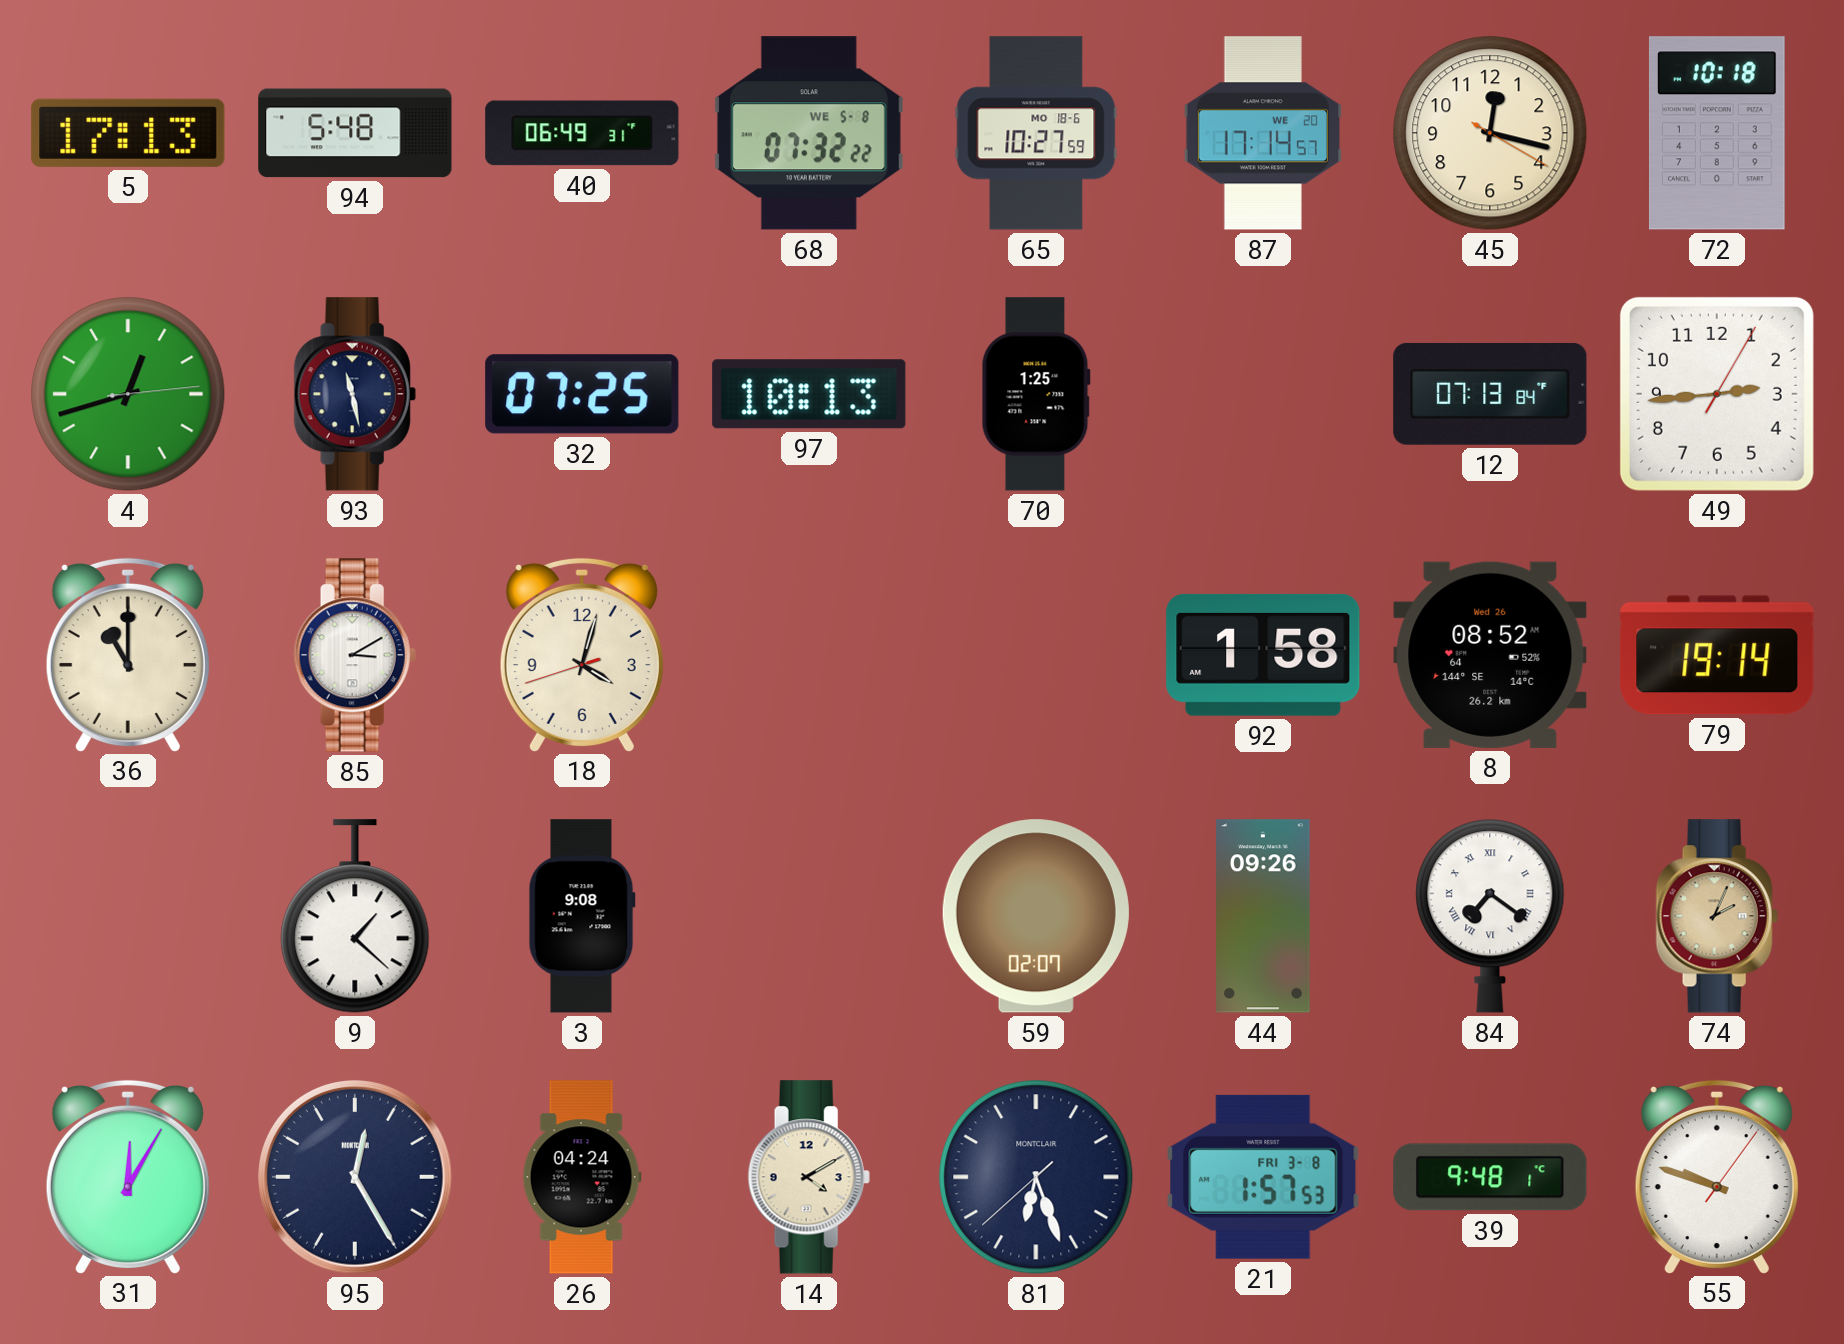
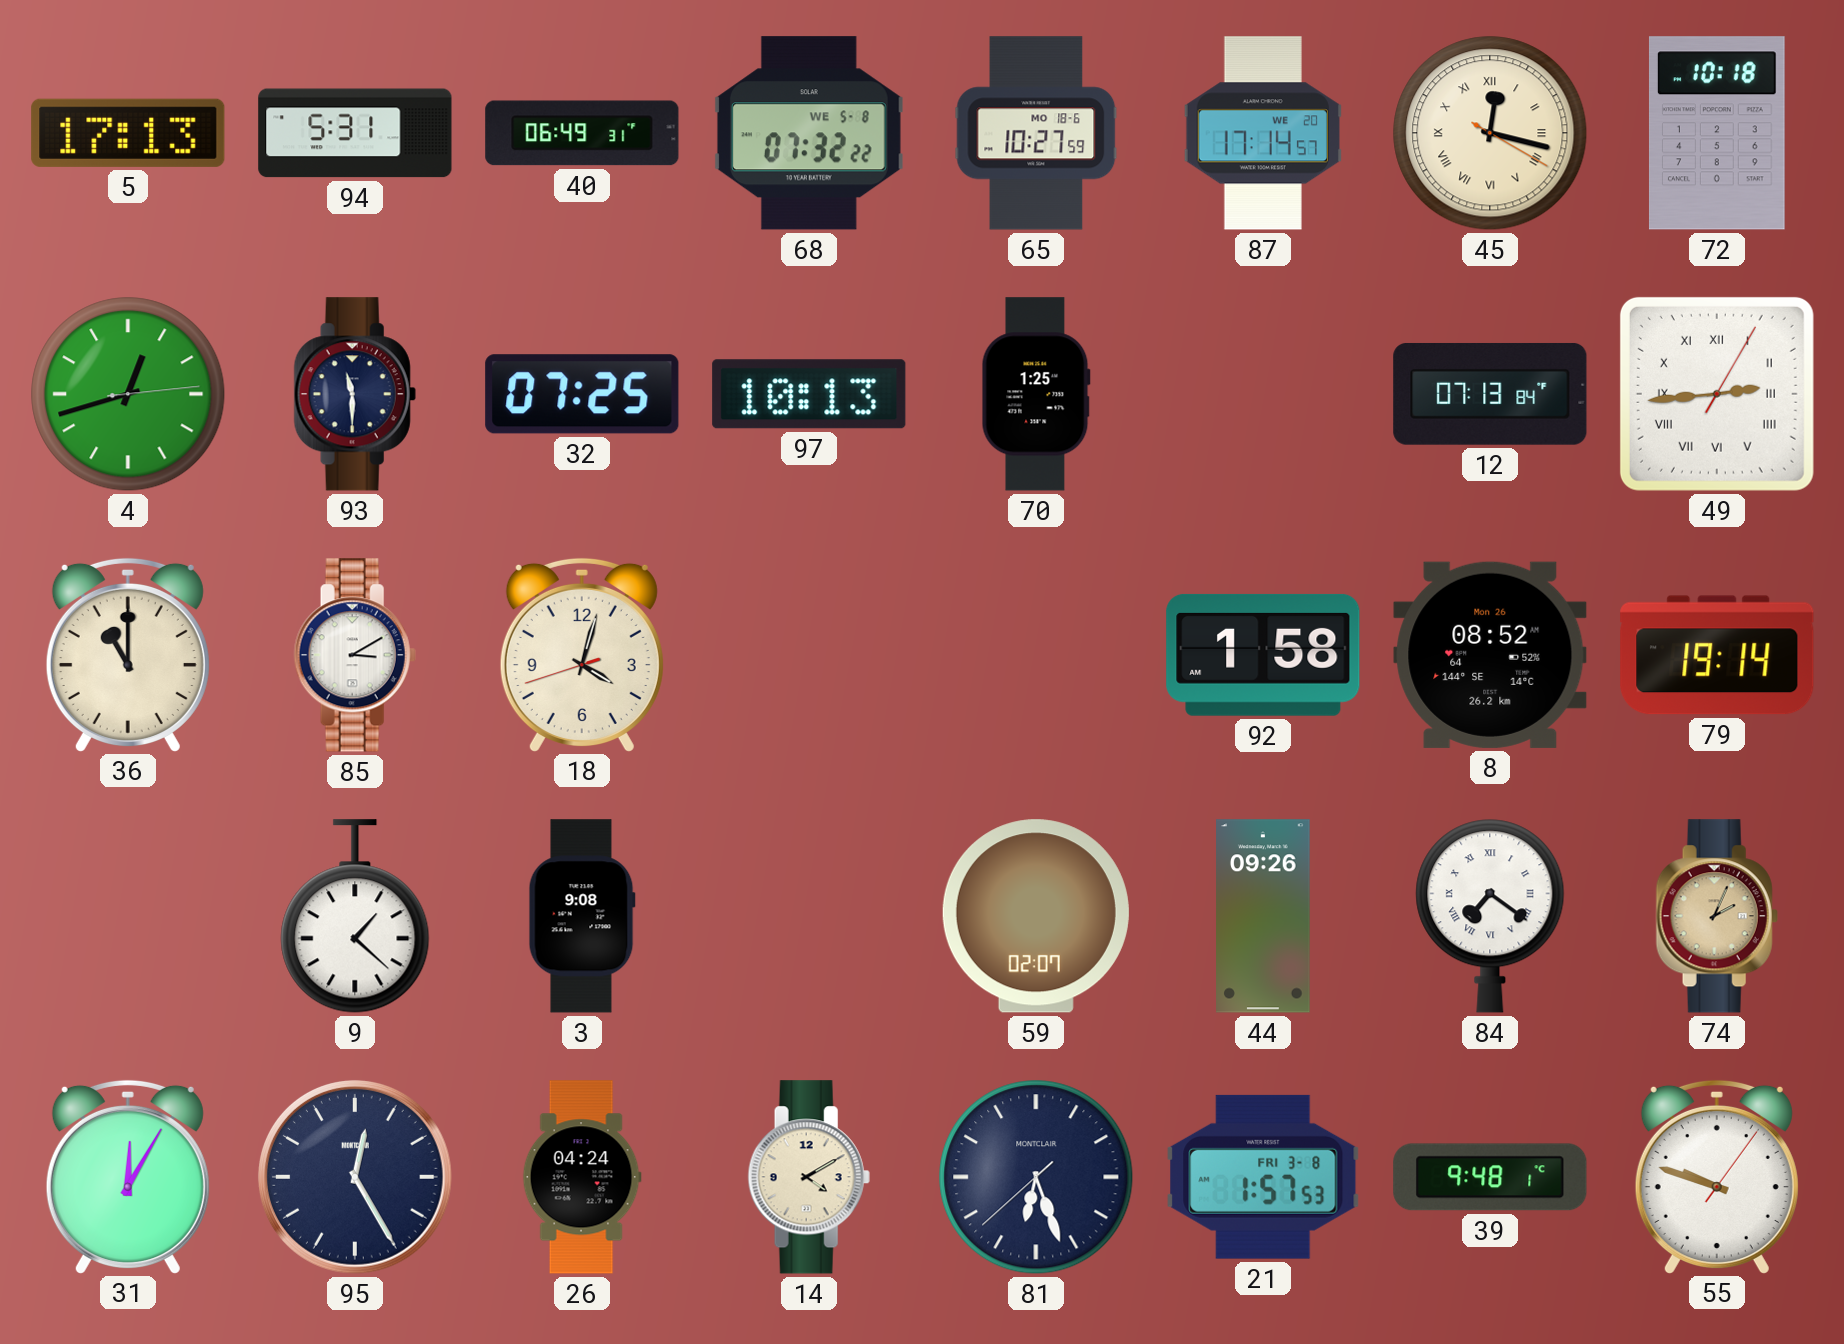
94: 5:48 -> 5:31 (355, 133)
45 numerals: Arabic -> Roman (1490, 133)
93: 11:28 -> 11:30 (355, 394)
49 numerals: Arabic -> Roman (1717, 394)
8 date: Wed 26 -> Mon 26 (1490, 655)
